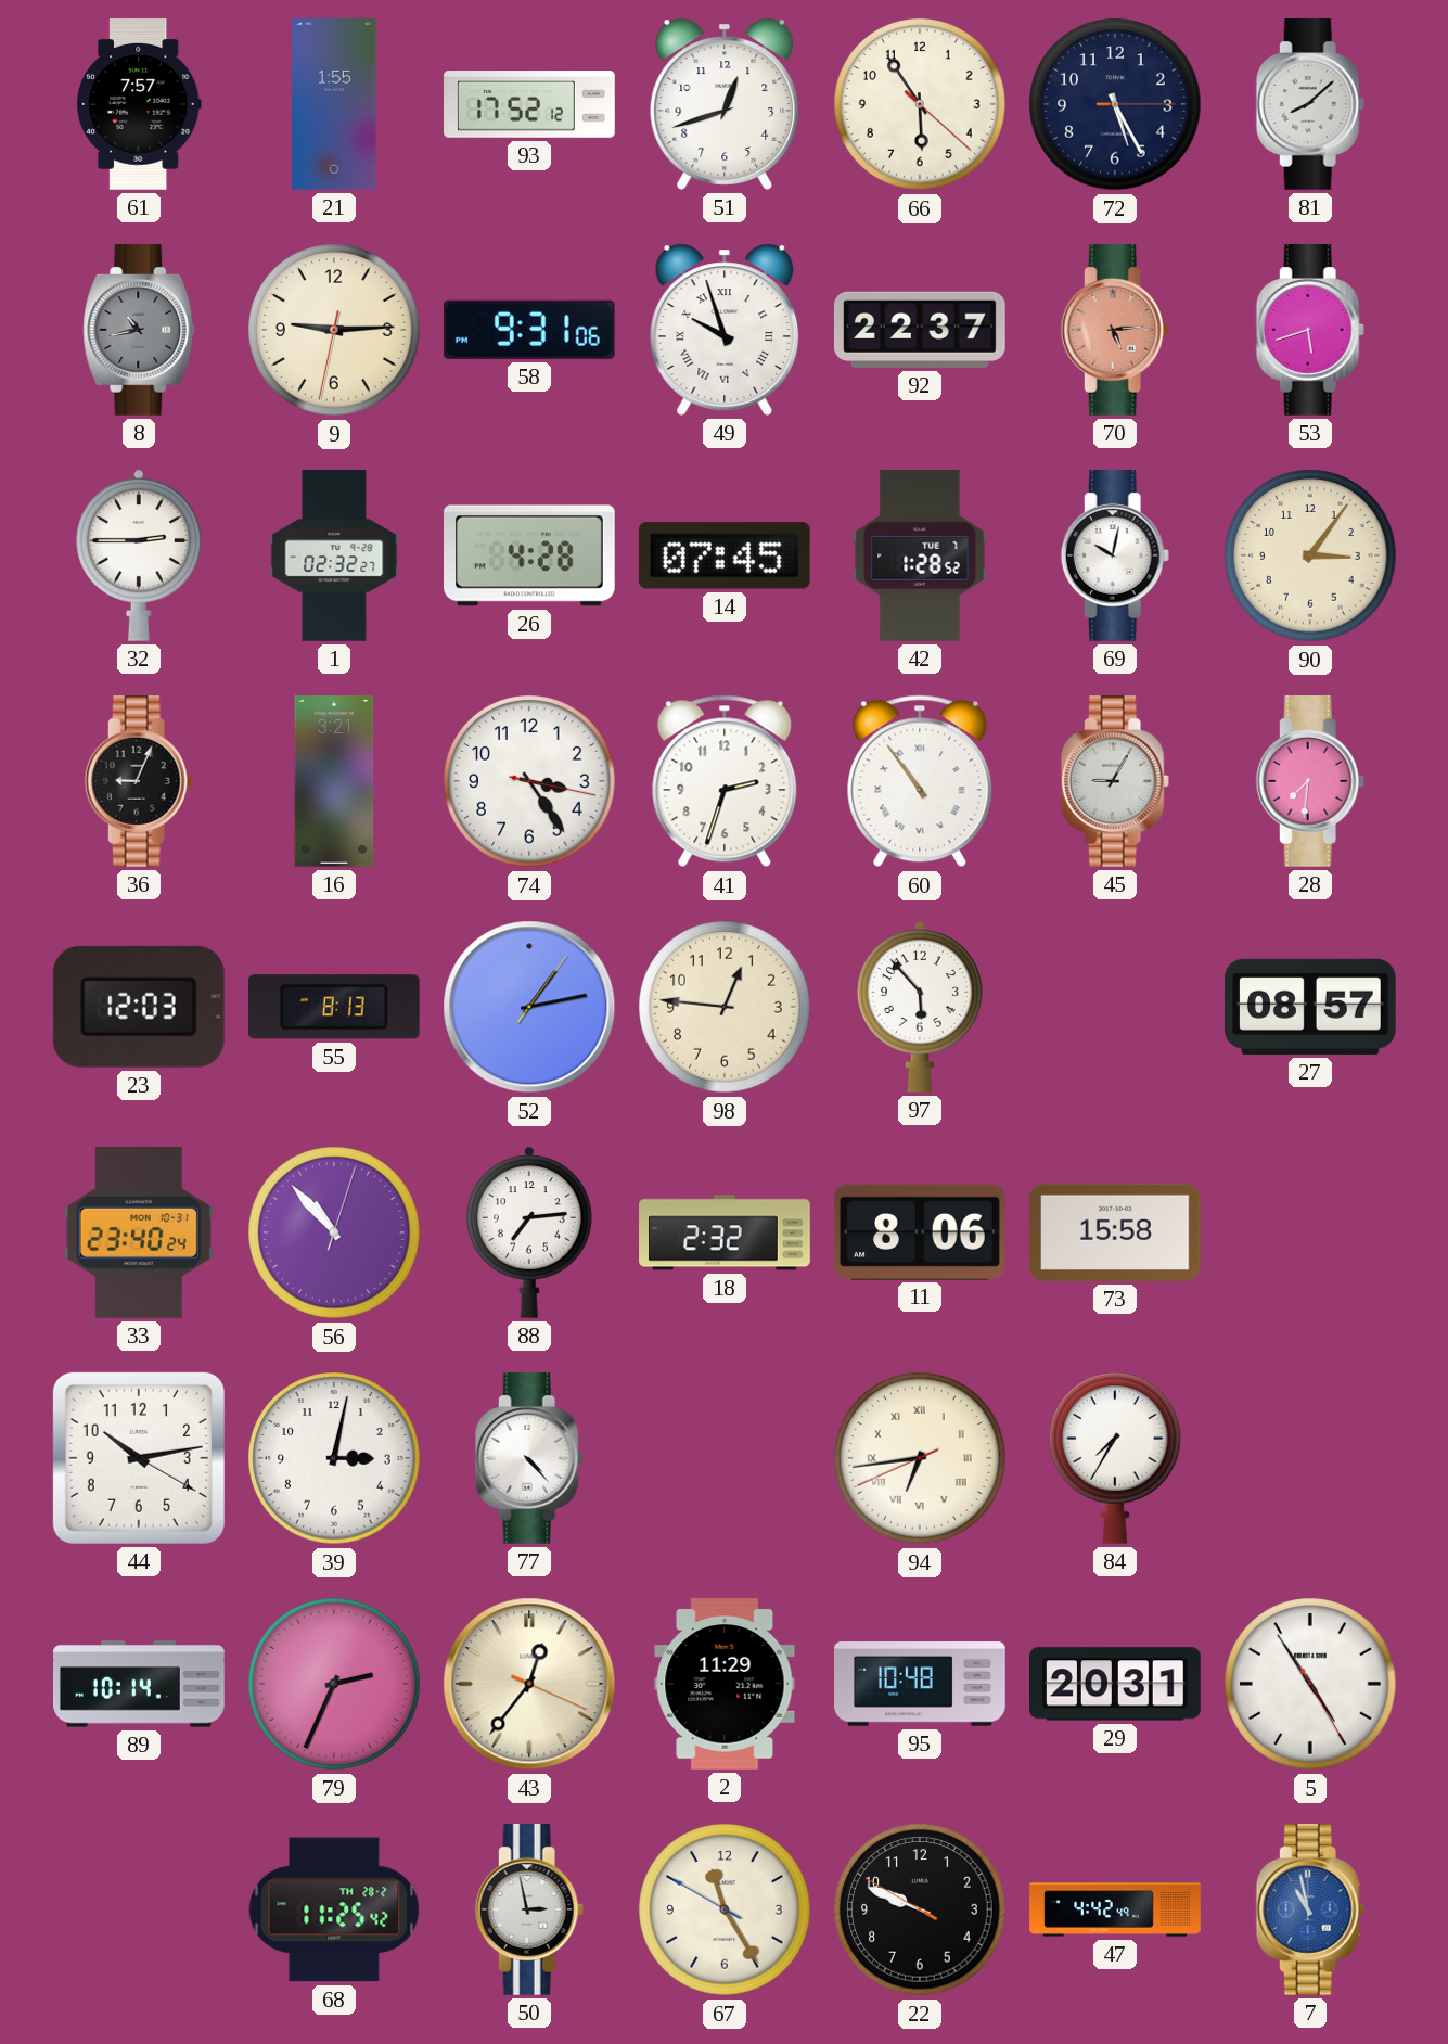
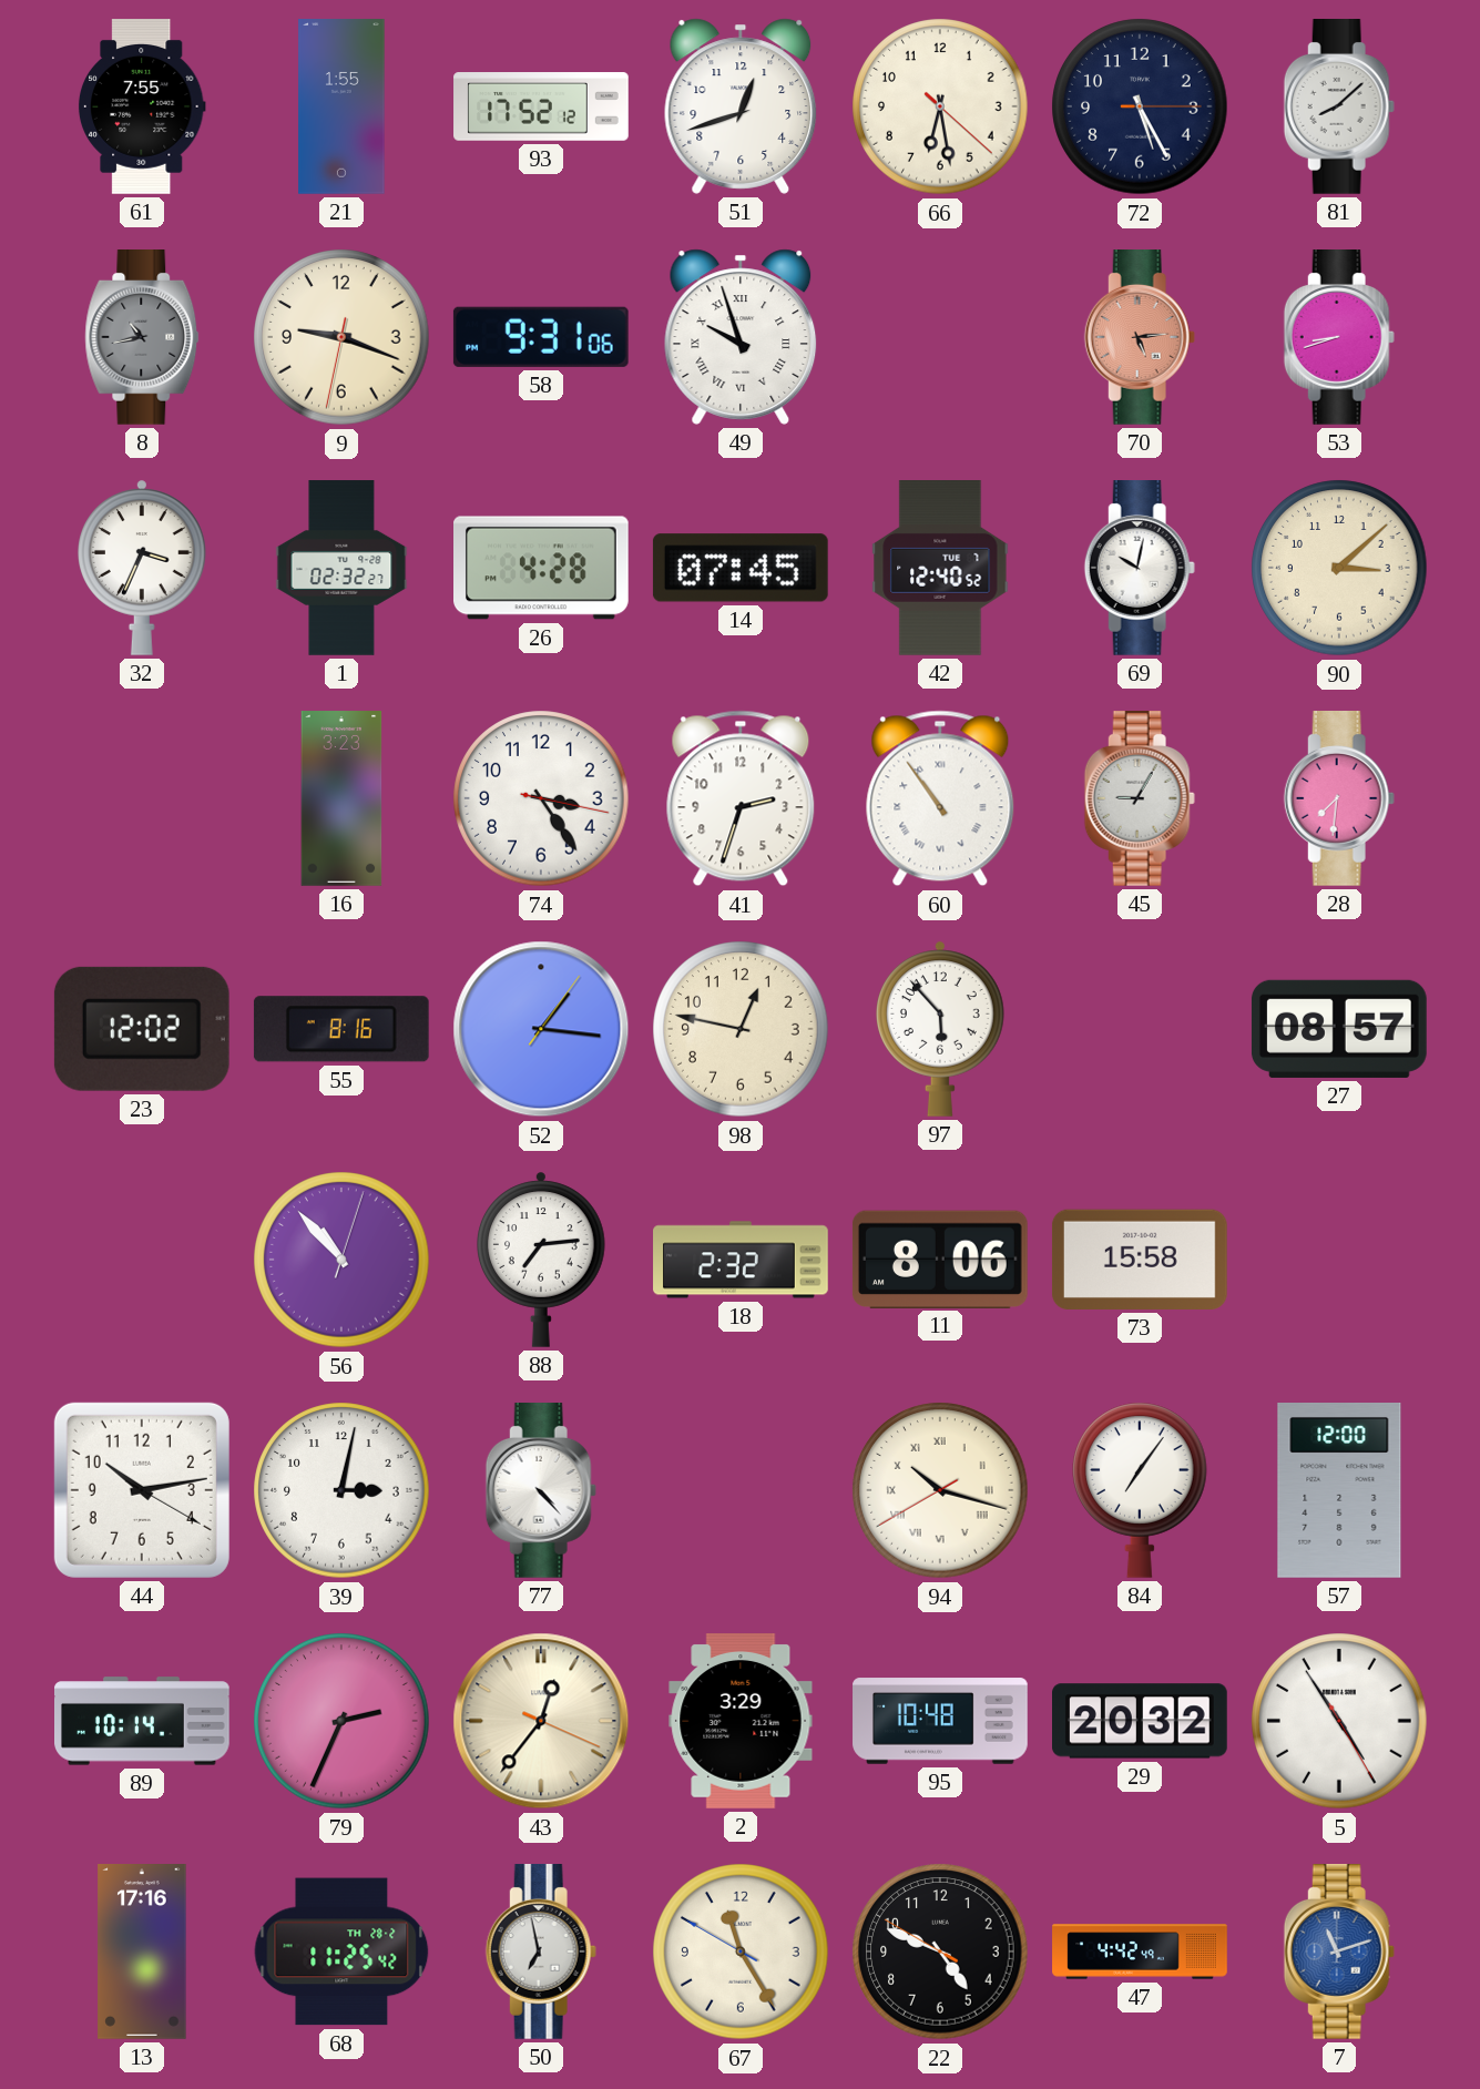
61: 7:57 -> 7:55 (142, 108)
66: 5:54 -> 6:28 (940, 106)
9: 9:14 -> 9:18 (341, 337)
92: 22:37 -> none (920, 330)
53: 5:42 -> 8:42 (1339, 338)
32: 2:45 -> 3:34 (143, 568)
42: 1:28 -> 12:40 (940, 569)
90: 3:06 -> 3:08 (1339, 568)
36: 9:04 -> none (139, 782)
16: 3:21 -> 3:23 (341, 798)
23: 12:03 -> 12:02 (142, 1029)
55: 8:13 -> 8:16 (341, 1029)
52: 1:13 -> 1:16 (541, 1029)
98: 12:46 -> 12:47 (741, 1029)
33: 23:40 -> none (139, 1232)
94: 6:43 -> 10:17 (940, 1490)
84: 7:35 -> 7:06 (1141, 1490)
57: none -> 12:00 (1339, 1491)
2: 11:29 -> 3:29 (741, 1722)
29: 20:31 -> 20:32 (1141, 1721)
13: none -> 17:16 (142, 1953)
50: 2:58 -> 6:58 (541, 1953)
22: 9:48 -> 4:48 (940, 1952)
7: 10:58 -> 11:12 (1339, 1953)
